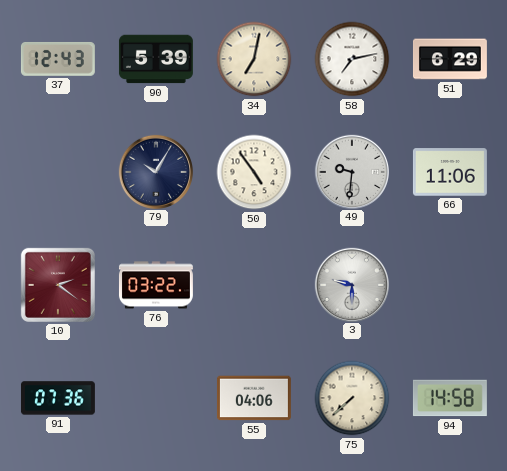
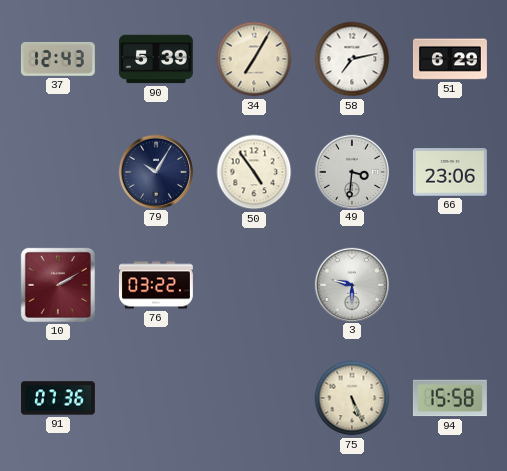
34: 7:02 -> 7:05 (254, 59)
49: 9:31 -> 3:31 (351, 171)
66: 11:06 -> 23:06 (450, 172)
10: 2:21 -> 2:10 (58, 285)
55: 04:06 -> none (254, 398)
75: 7:38 -> 5:26 (352, 398)
94: 14:58 -> 15:58 (450, 398)
